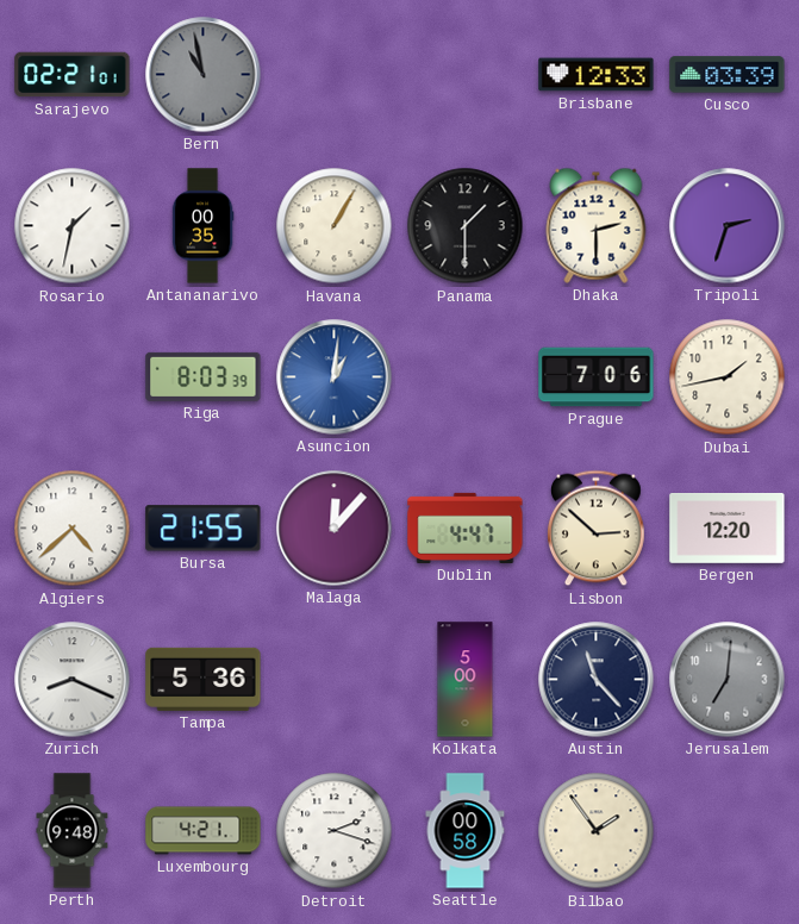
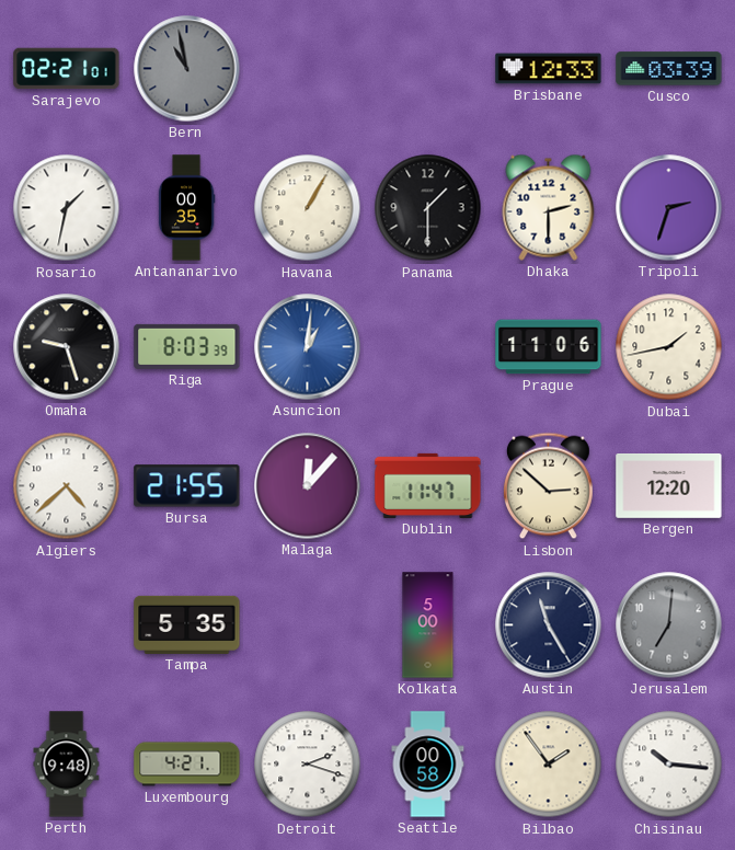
Omaha: none -> 9:27 (67, 347)
Prague: 7:06 -> 11:06 (549, 347)
Dublin: 4:47 -> 11:47 (428, 485)
Zurich: 8:19 -> none (73, 680)
Tampa: 5:36 -> 5:35 (187, 624)
Austin: 11:23 -> 11:25 (549, 625)
Chisinau: none -> 10:16 (669, 765)
